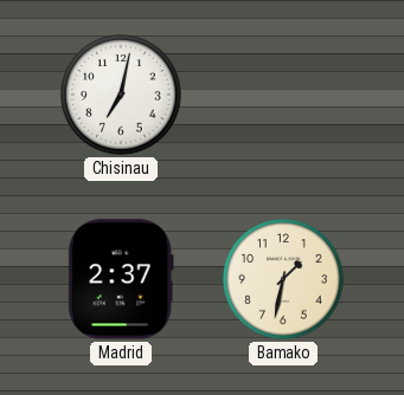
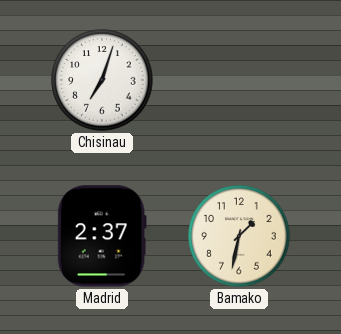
Chisinau: 7:02 -> 7:03 (102, 80)
